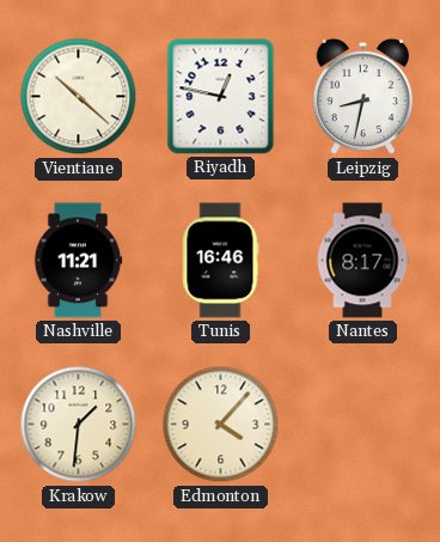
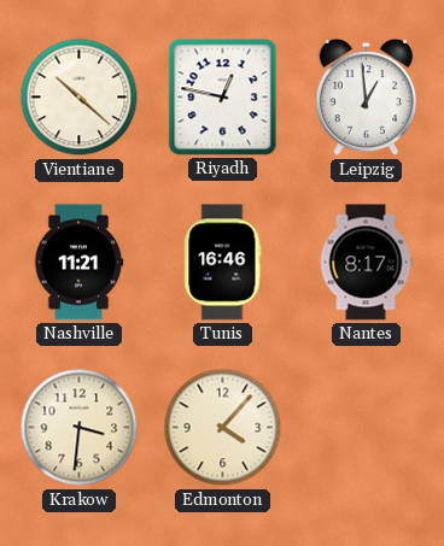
Leipzig: 8:32 -> 12:59 (367, 98)
Krakow: 1:31 -> 3:31 (80, 428)
